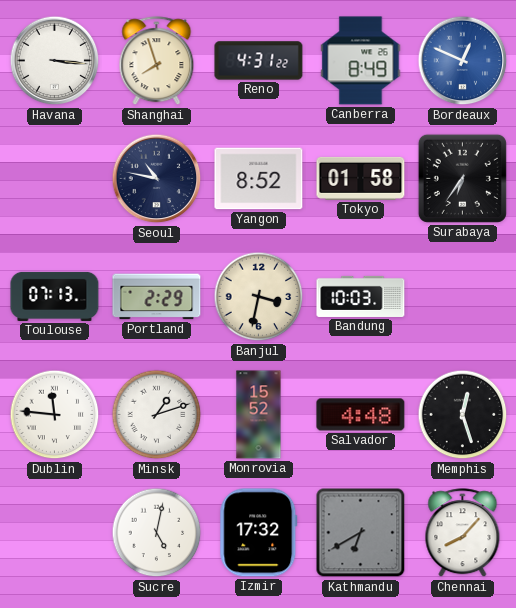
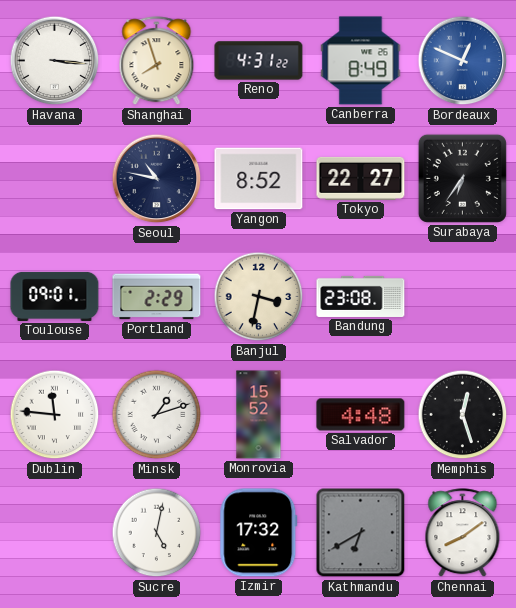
Tokyo: 01:58 -> 22:27 (361, 178)
Toulouse: 07:13 -> 09:01 (55, 296)
Bandung: 10:03 -> 23:08 (361, 296)
Chennai: 8:07 -> 8:09 (463, 533)
